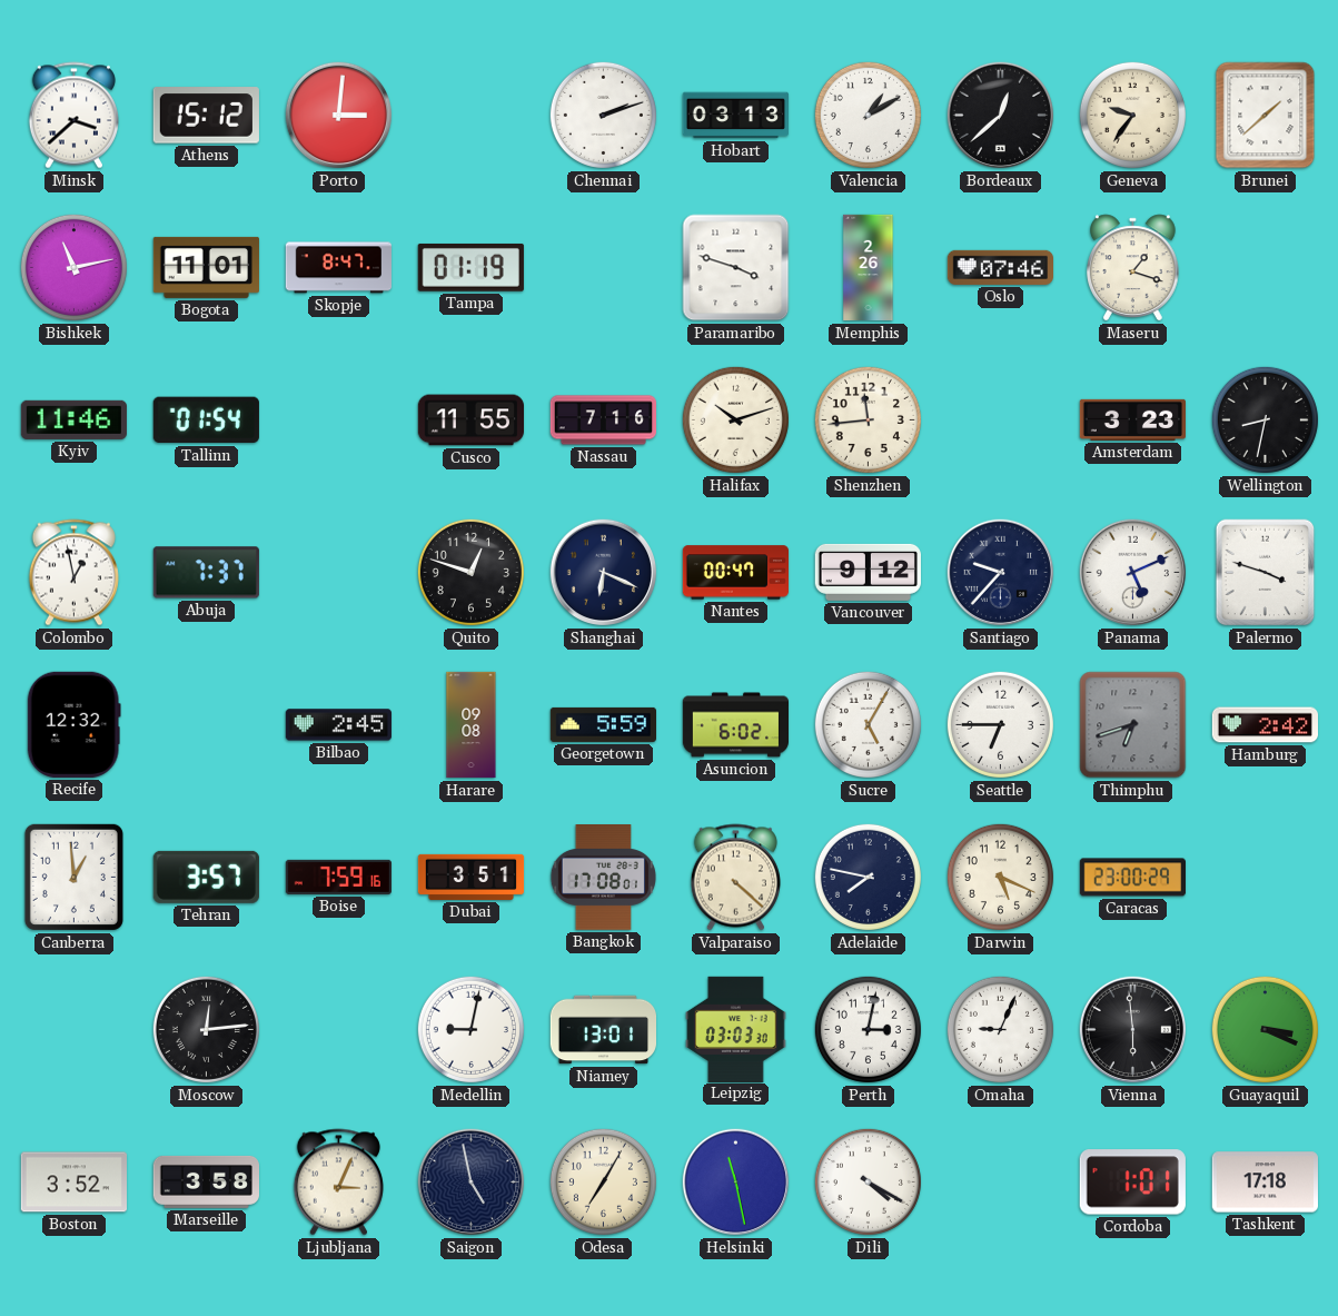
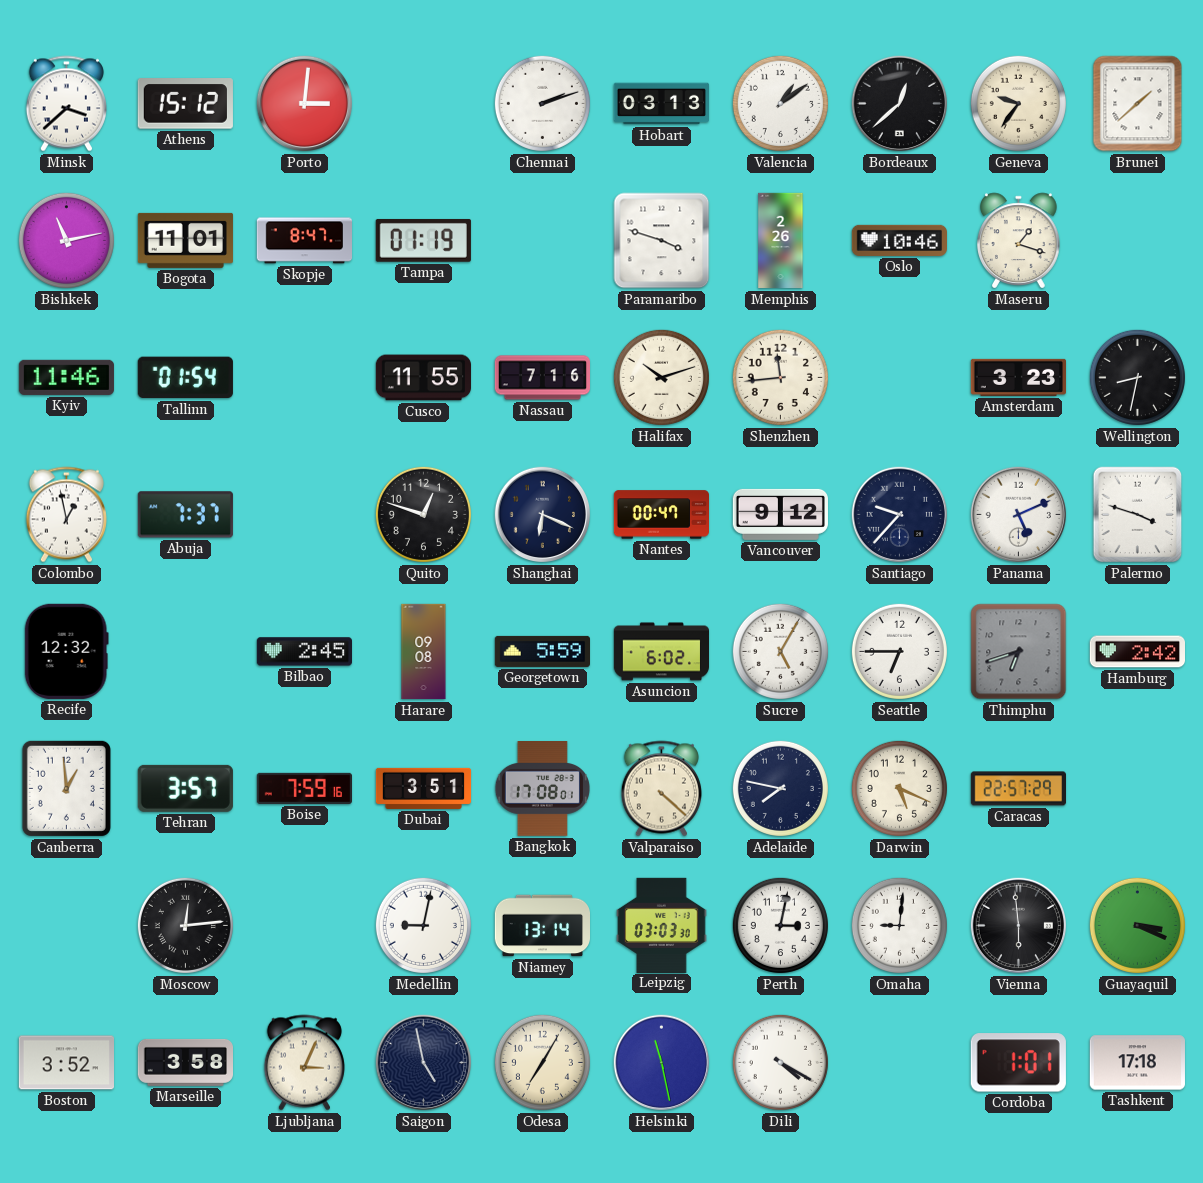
Valencia: 1:10 -> 1:09 (780, 103)
Oslo: 07:46 -> 10:46 (899, 240)
Caracas: 23:00 -> 22:57 (1018, 789)
Niamey: 13:01 -> 13:14 (542, 926)
Omaha: 9:04 -> 9:01 (899, 925)
